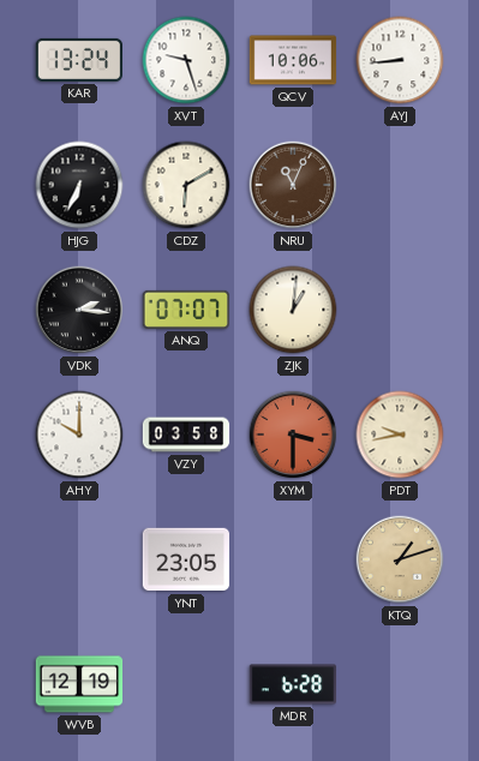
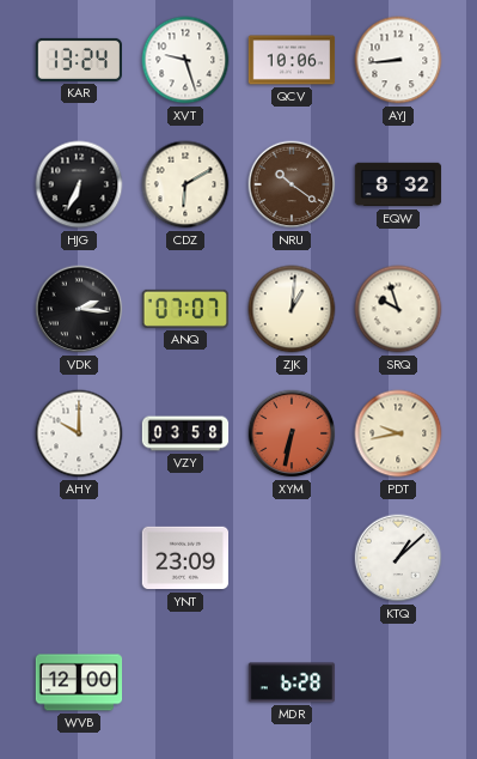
NRU: 11:04 -> 10:21 (292, 184)
EQW: none -> 8:32 (398, 184)
SRQ: none -> 9:57 (398, 309)
XYM: 3:30 -> 6:32 (292, 433)
YNT: 23:05 -> 23:09 (185, 558)
KTQ: 1:12 -> 1:08 (398, 558)
KTQ dial: champagne -> white (398, 558)
WVB: 12:19 -> 12:00 (79, 682)
